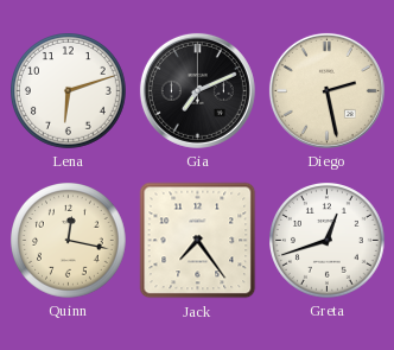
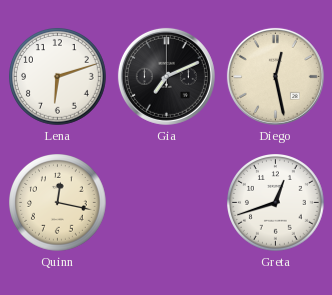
Diego: 2:28 -> 12:28 (275, 76)
Jack: 7:24 -> none (198, 241)
